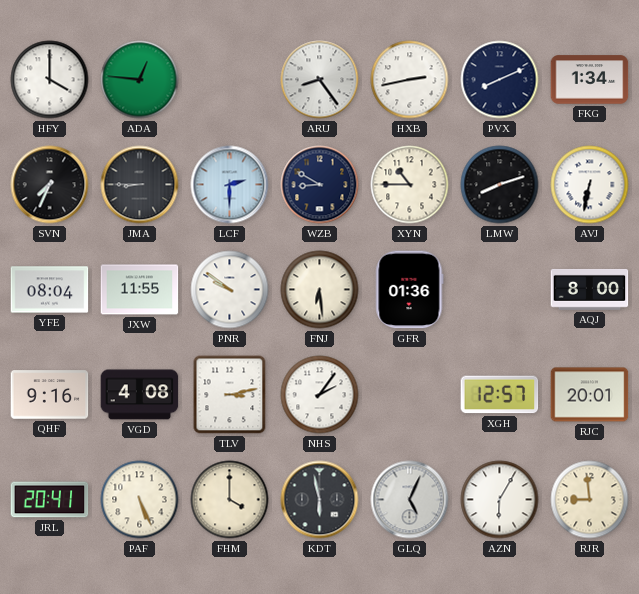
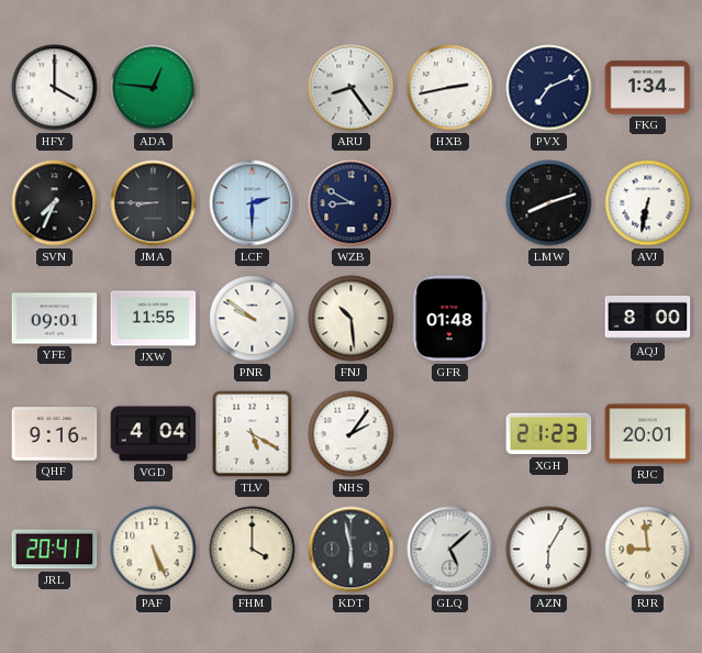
PVX: 8:11 -> 7:11 (549, 88)
XYN: 10:45 -> none (410, 185)
YFE: 08:04 -> 09:01 (55, 319)
FNJ: 6:29 -> 10:29 (352, 319)
GFR: 01:36 -> 01:48 (450, 319)
VGD: 4:08 -> 4:04 (154, 434)
TLV: 3:13 -> 5:20 (253, 434)
XGH: 12:57 -> 21:23 (549, 434)
GLQ: 5:04 -> 5:08 (450, 550)
